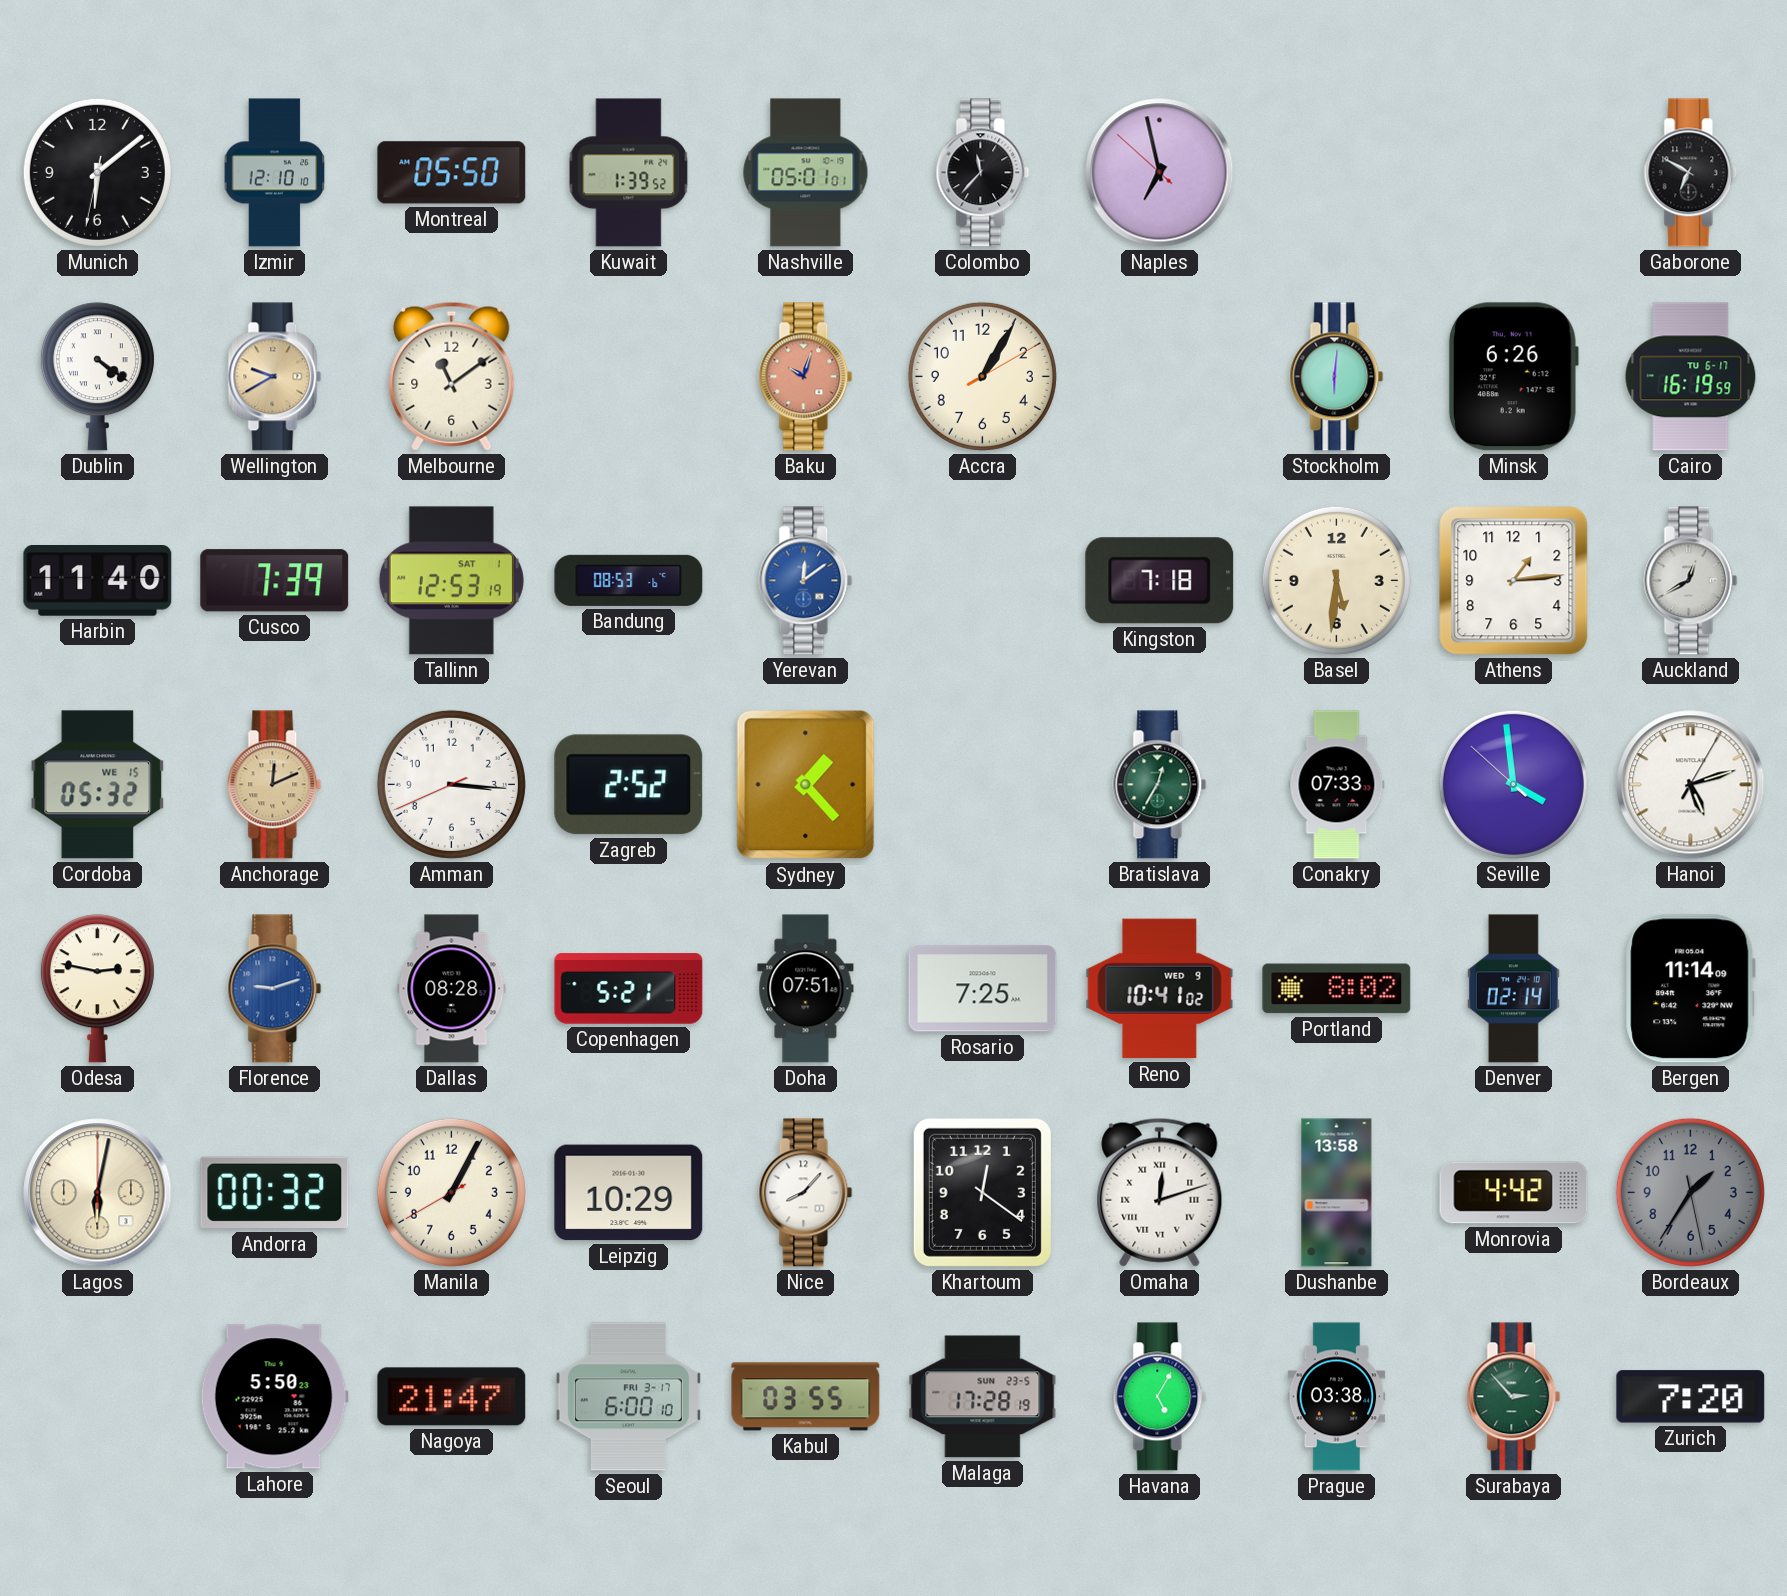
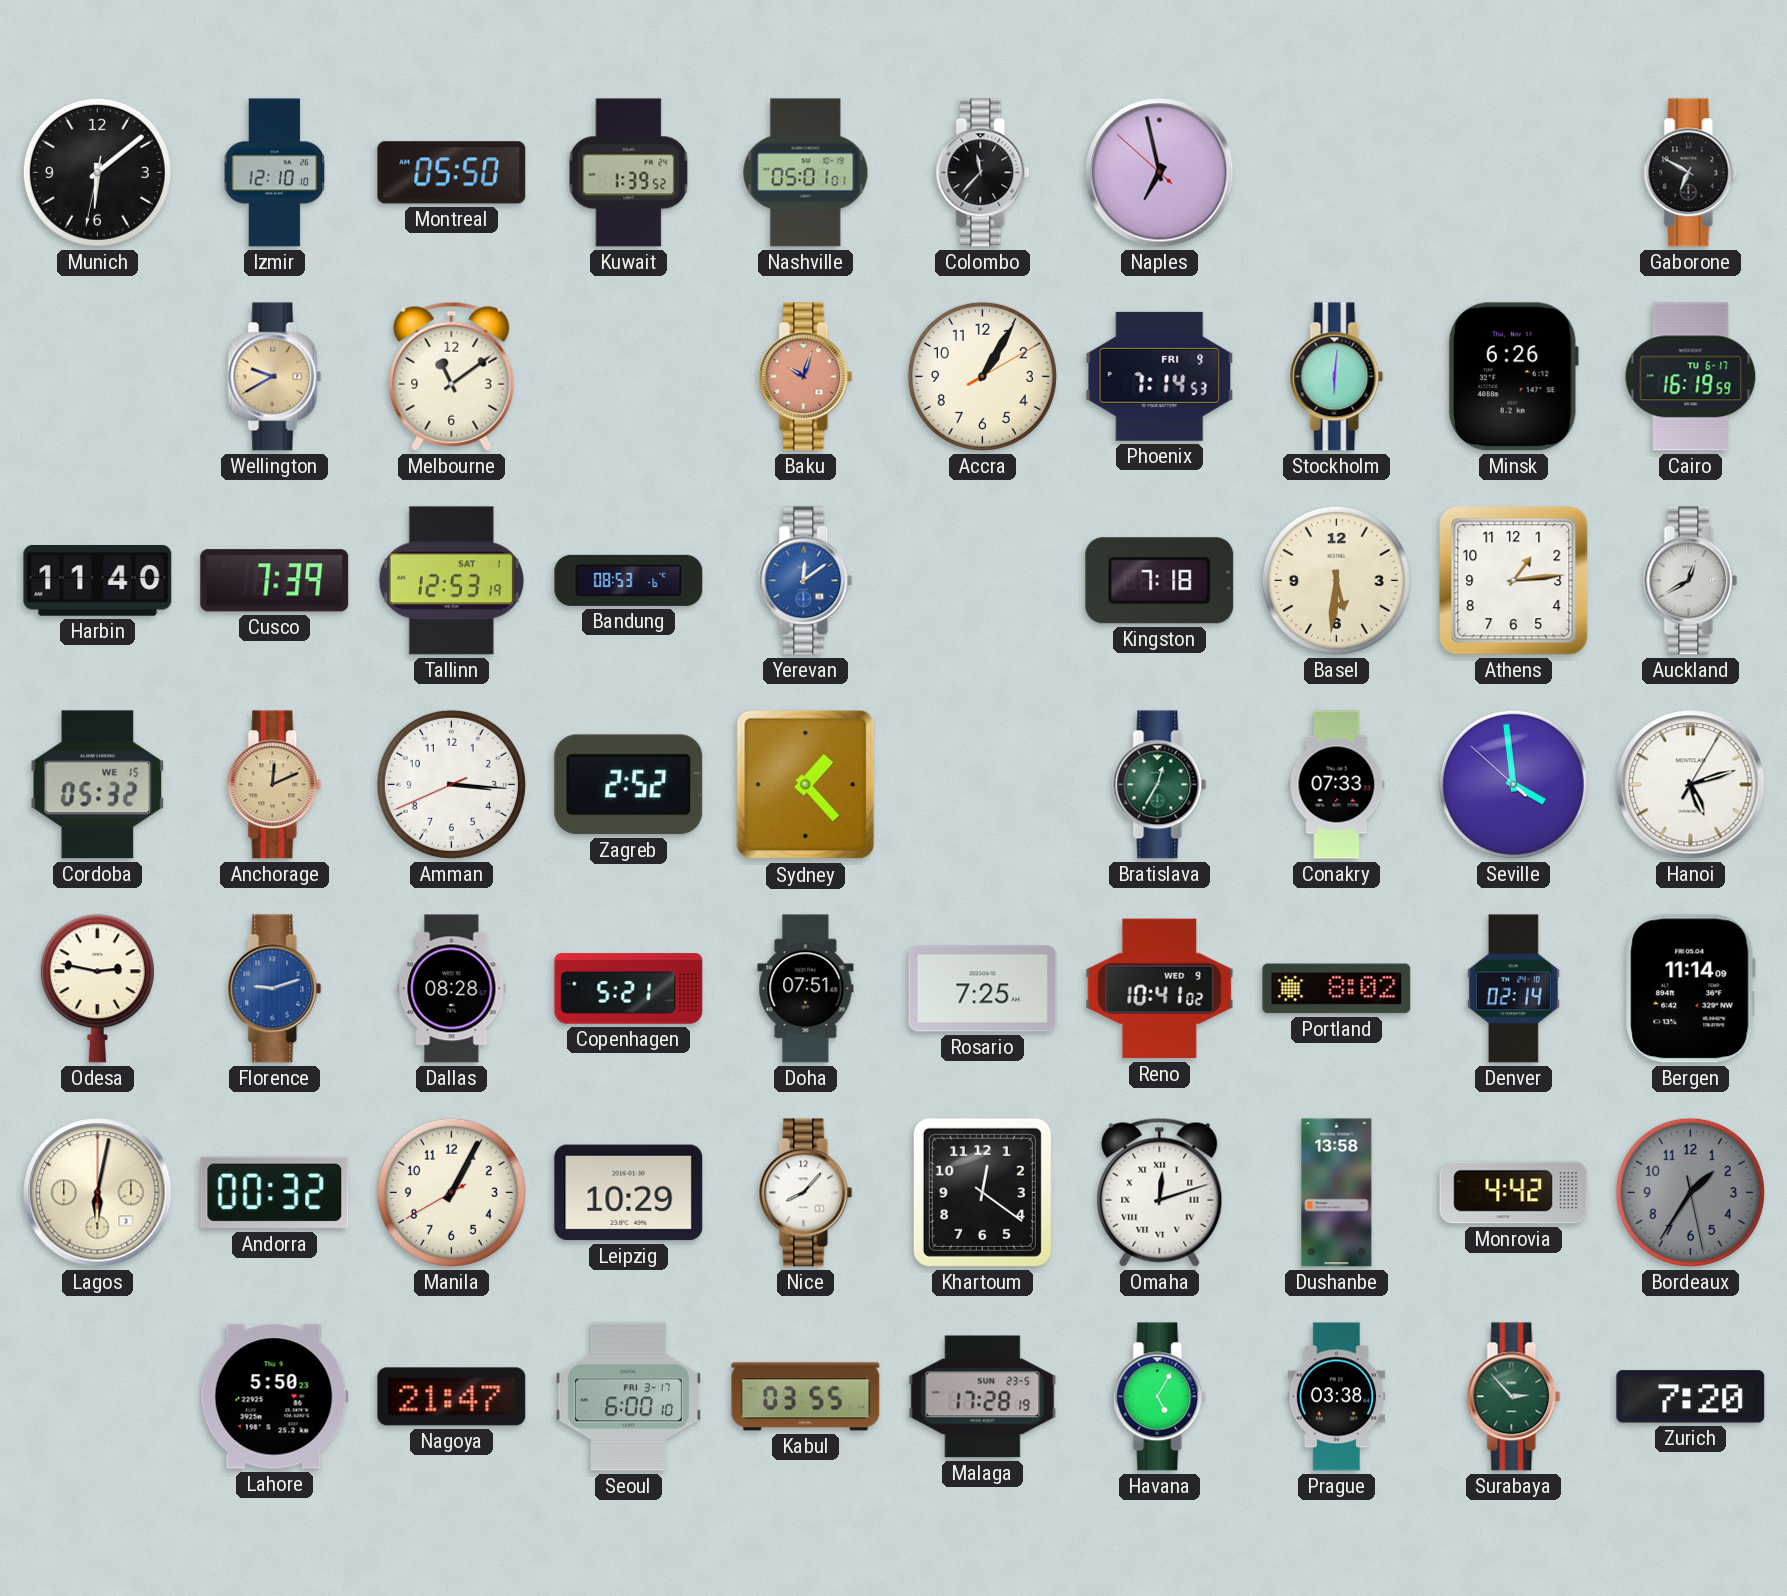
Dublin: 4:21 -> none (97, 377)
Phoenix: none -> 7:14 (1160, 376)
